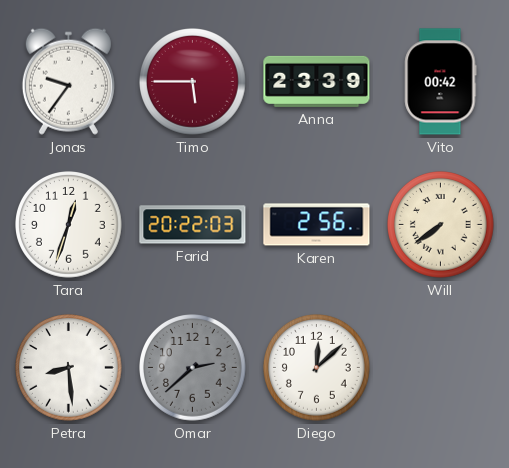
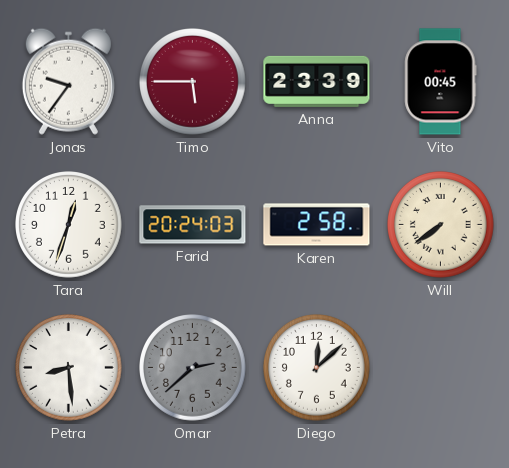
Vito: 00:42 -> 00:45 (441, 82)
Farid: 20:22 -> 20:24 (193, 225)
Karen: 2:56 -> 2:58 (317, 225)
